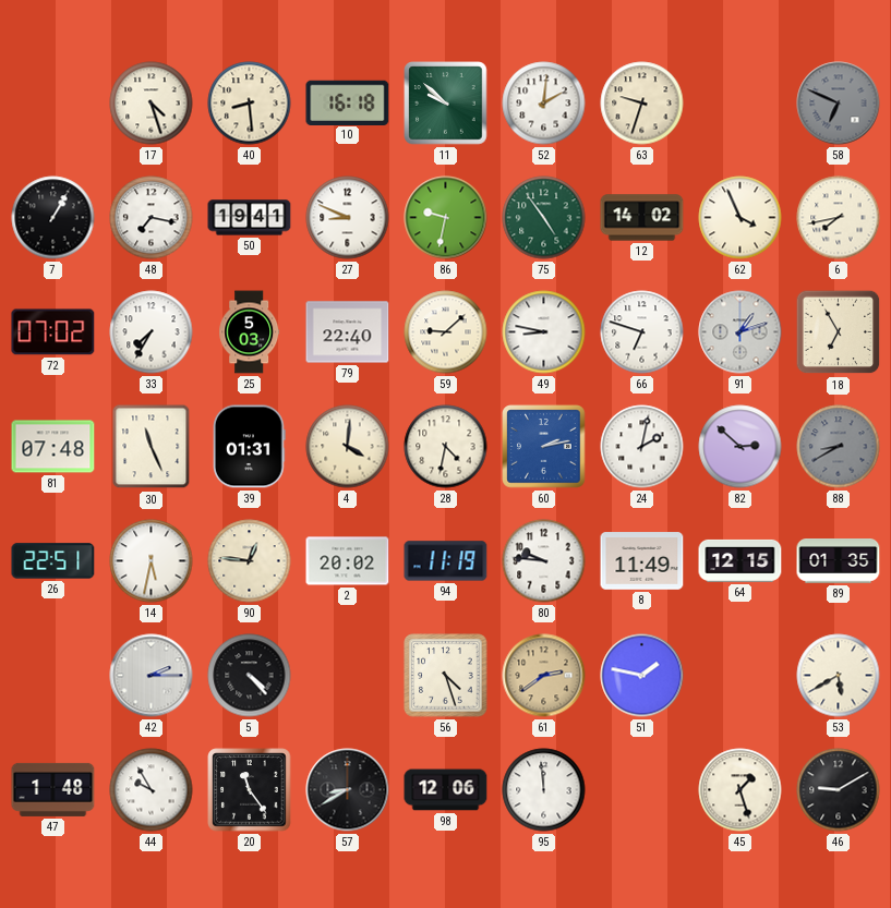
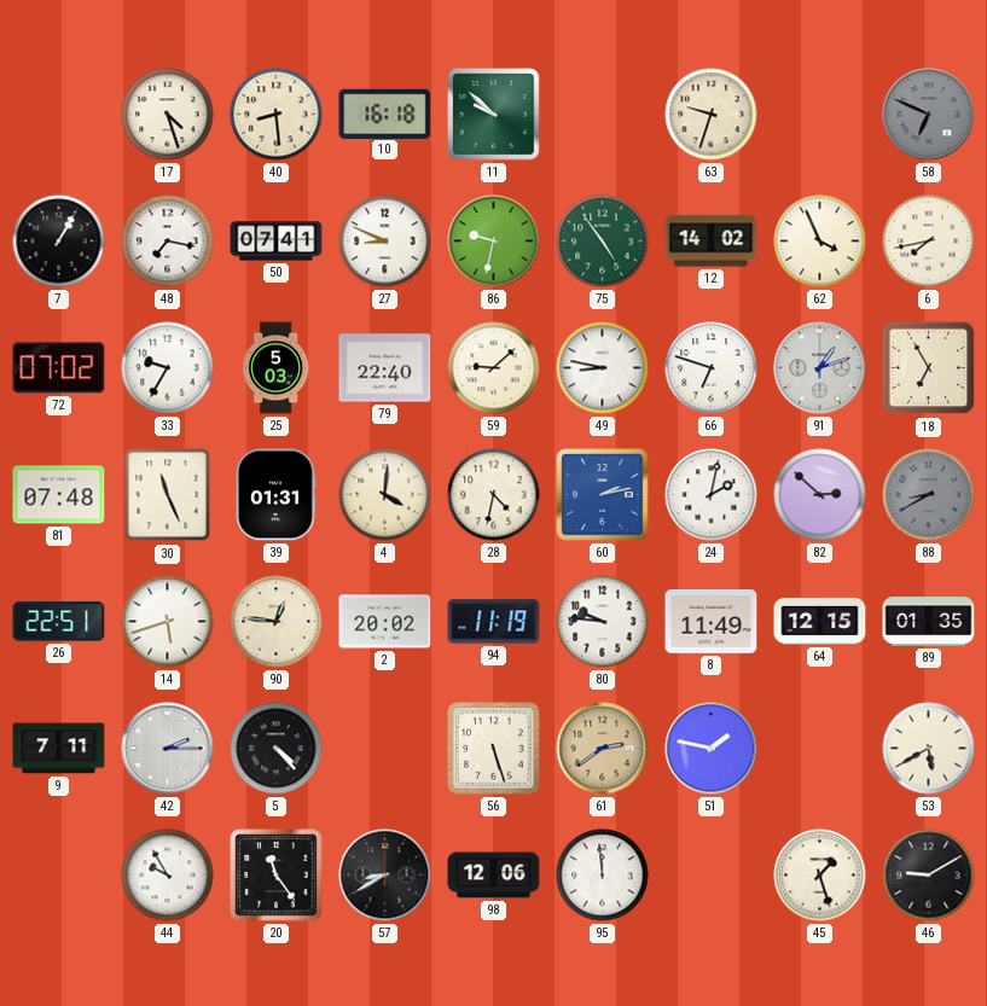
52: 2:01 -> none (544, 104)
50: 19:41 -> 07:41 (277, 242)
33: 7:35 -> 9:35 (168, 368)
14: 5:32 -> 5:42 (168, 622)
9: none -> 7:11 (59, 749)
56: 4:27 -> 5:27 (494, 749)
47: 1:48 -> none (53, 789)
